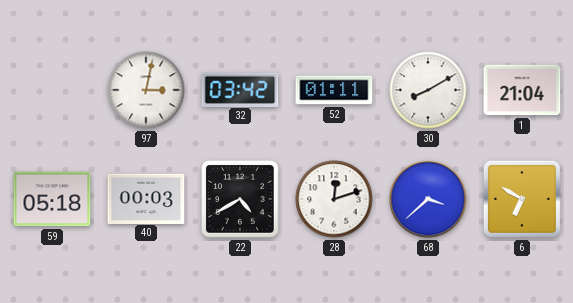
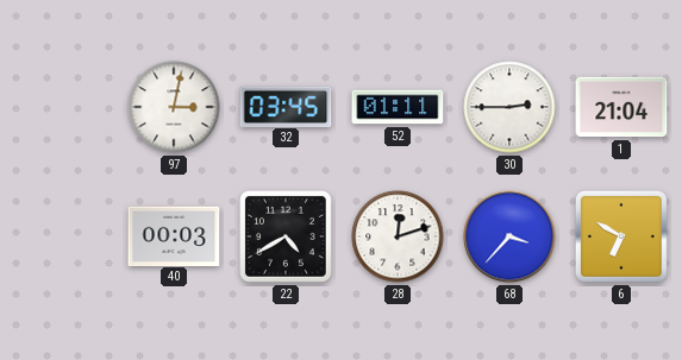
32: 03:42 -> 03:45 (286, 106)
30: 8:10 -> 2:45 (509, 107)
59: 05:18 -> none (52, 199)
68: 3:38 -> 3:37 (509, 236)
